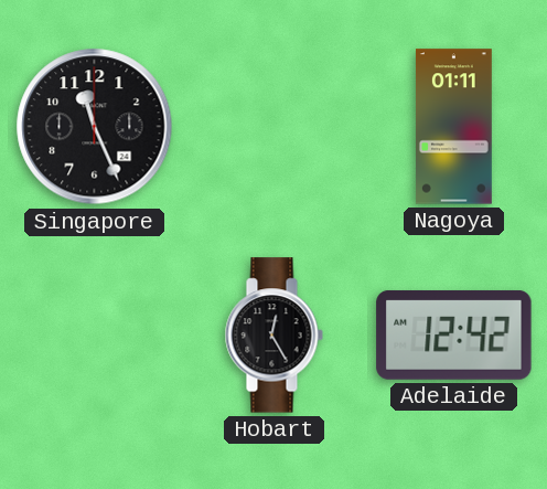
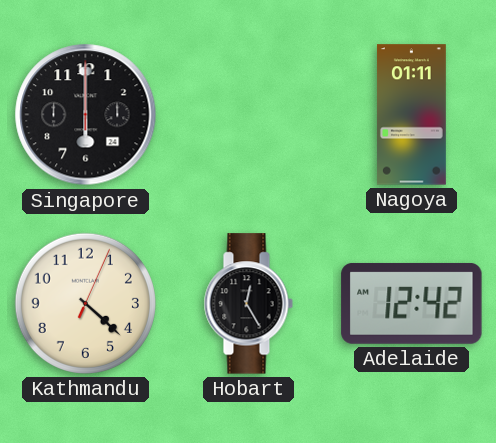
Singapore: 11:26 -> 6:00 (86, 115)
Kathmandu: none -> 4:22 (85, 303)
